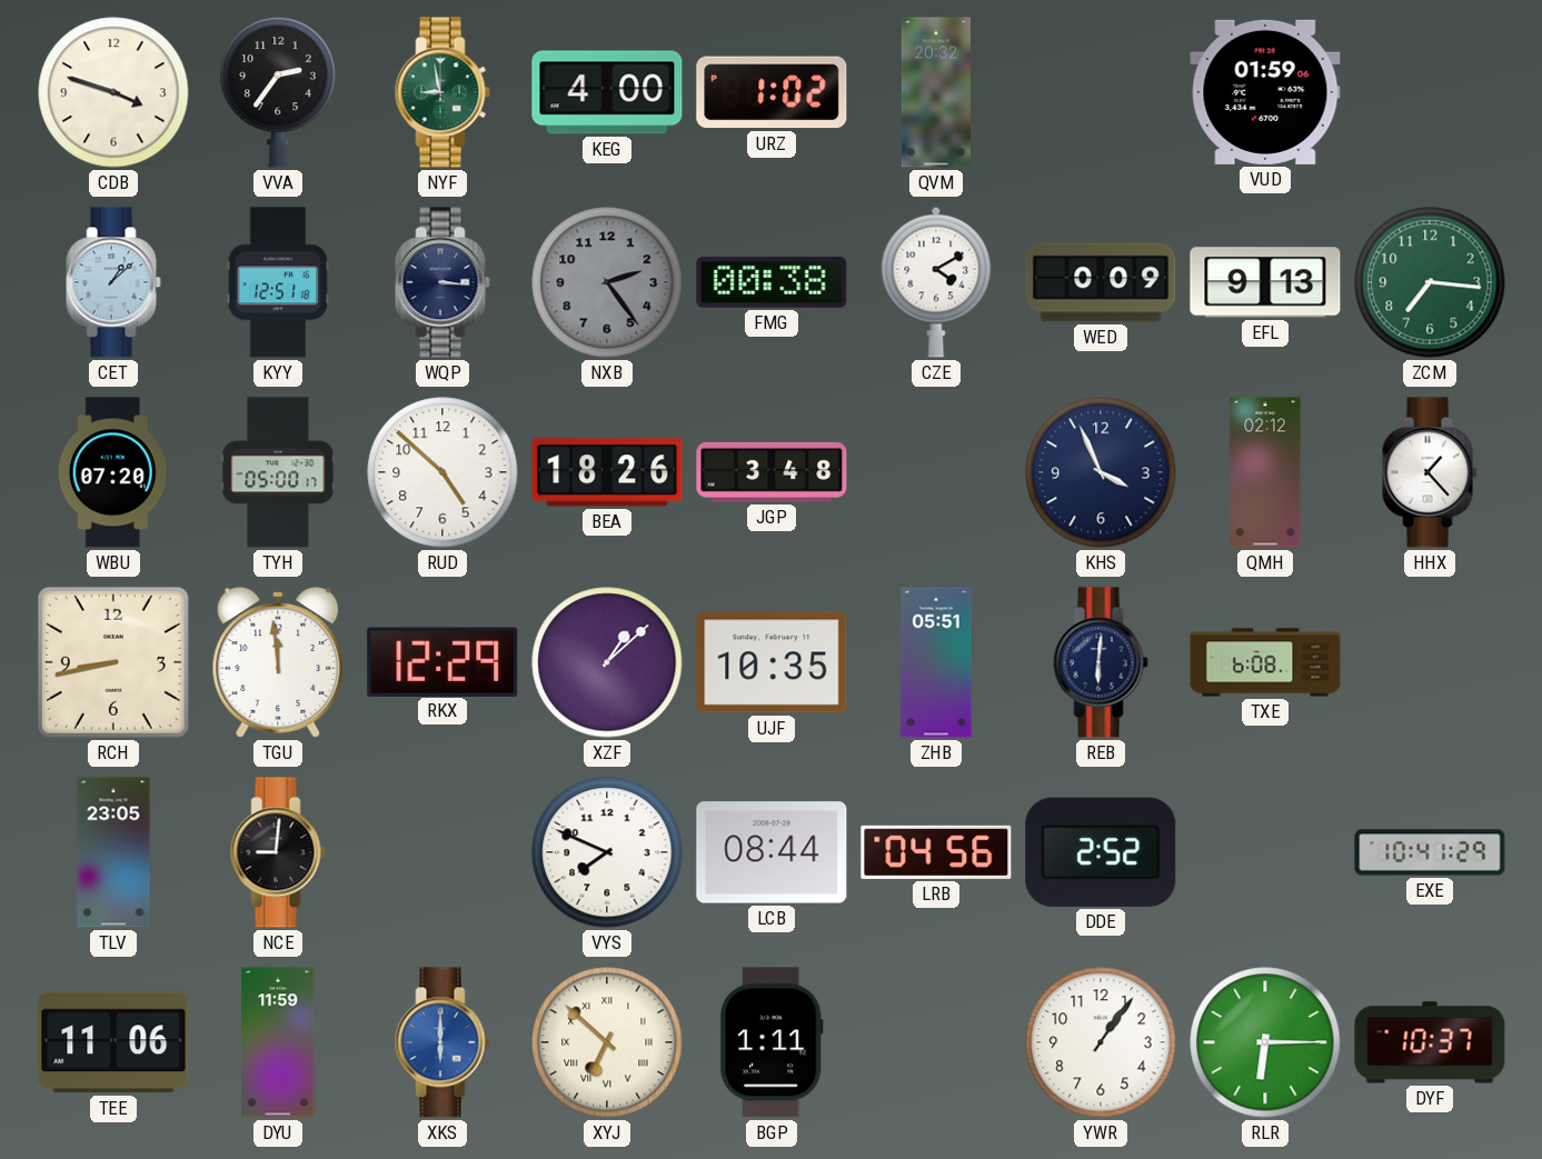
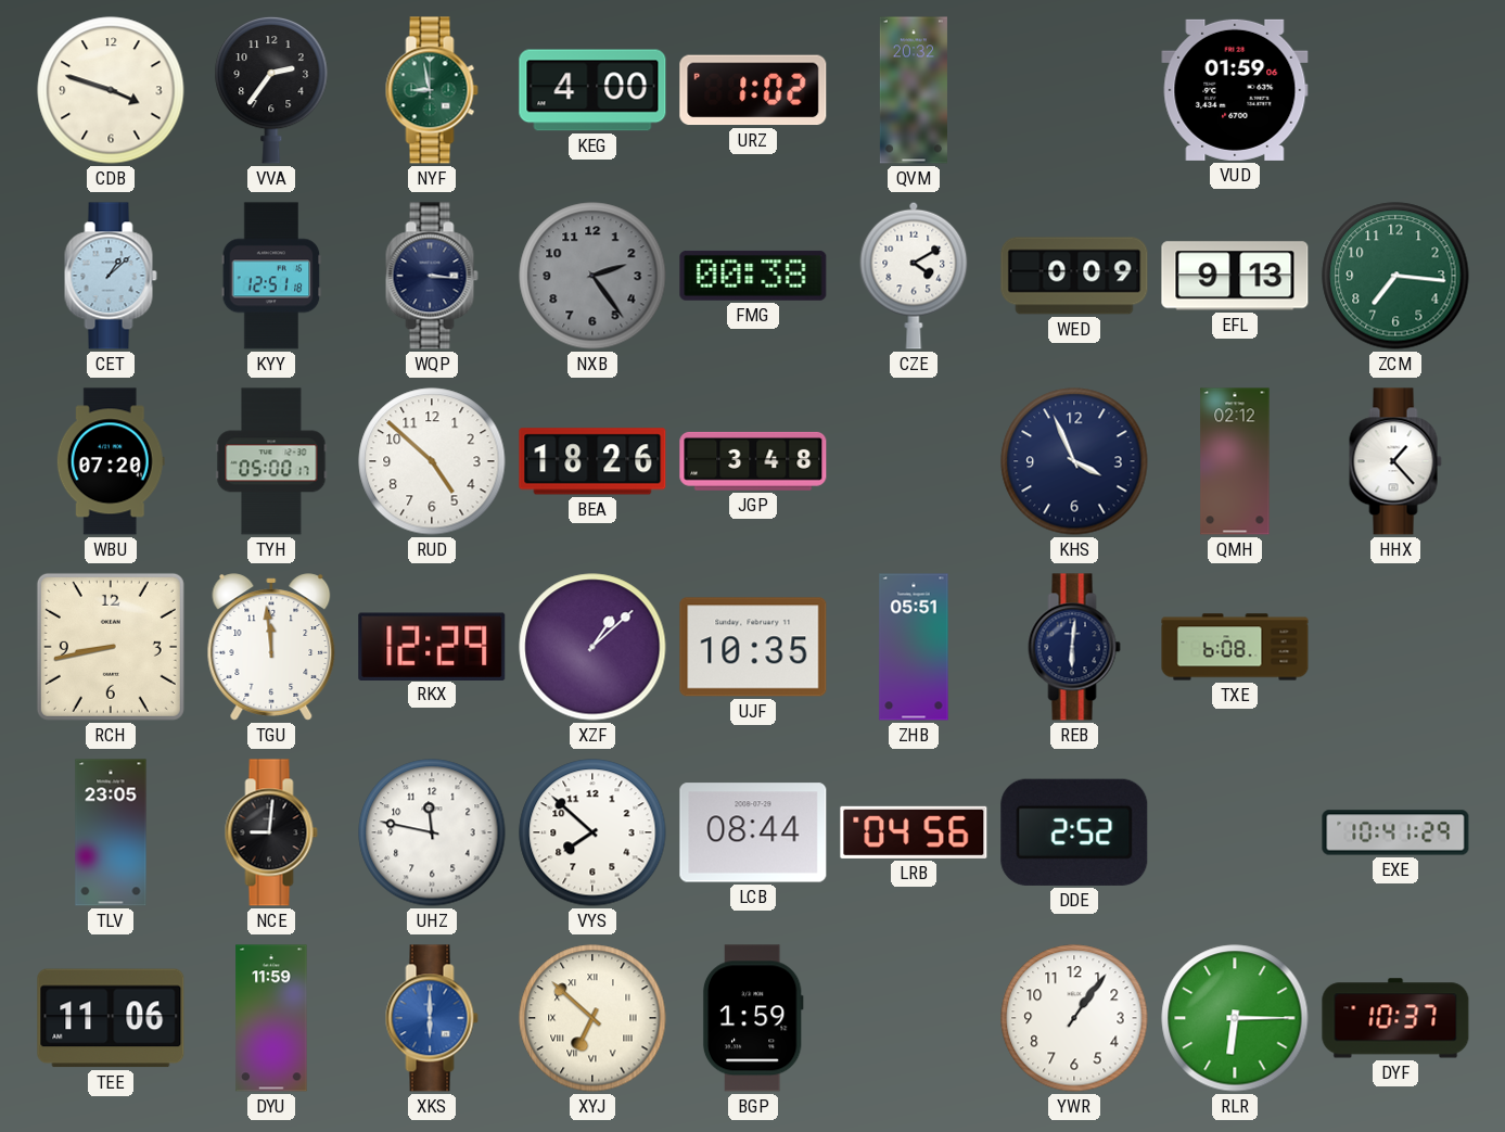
UHZ: none -> 11:47 (432, 832)
VYS: 7:49 -> 7:52 (592, 832)
BGP: 1:11 -> 1:59 (753, 1018)
